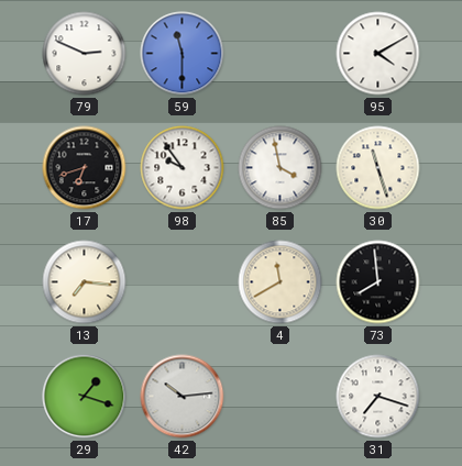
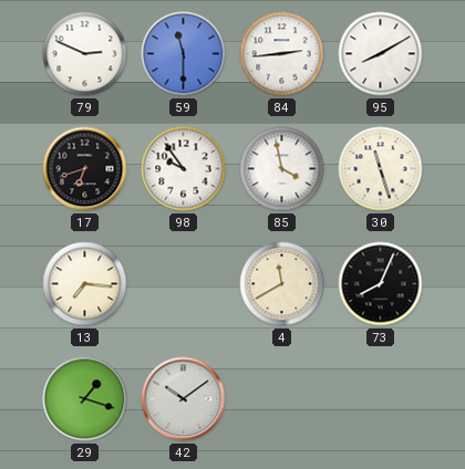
84: none -> 2:44 (282, 54)
95: 4:10 -> 8:10 (381, 54)
73: 7:59 -> 8:04 (381, 284)
42: 10:14 -> 10:09 (184, 399)
31: 7:18 -> none (378, 397)
